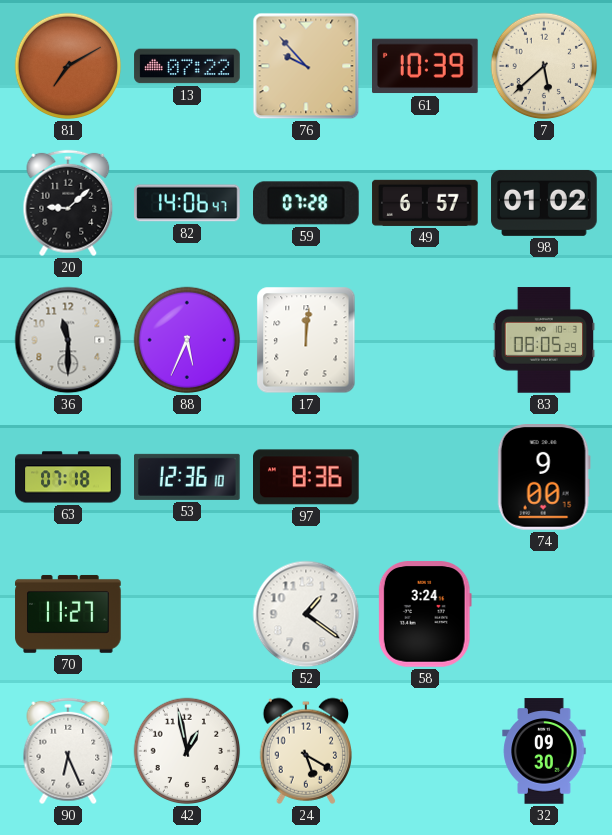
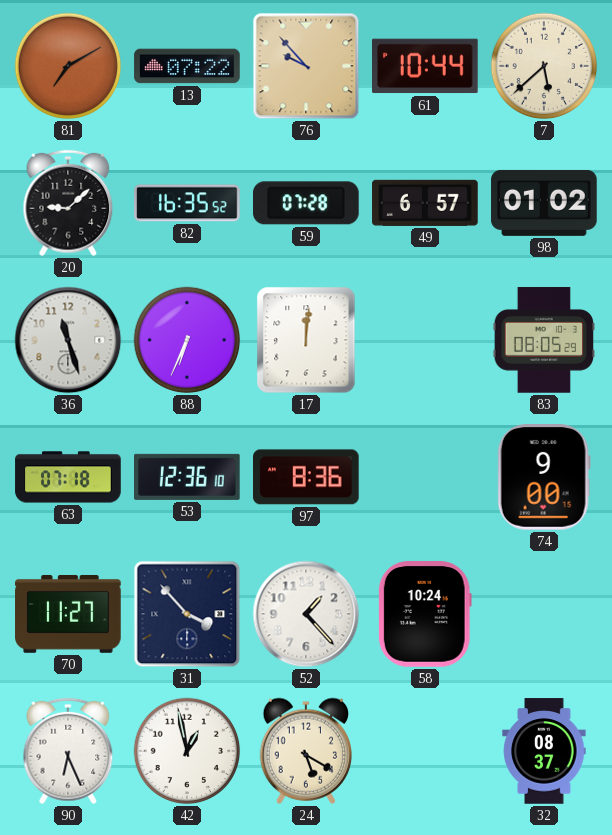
61: 10:39 -> 10:44 (426, 66)
82: 14:06 -> 16:35 (187, 203)
36: 11:30 -> 11:27 (68, 340)
88: 5:34 -> 6:34 (187, 340)
31: none -> 3:53 (187, 614)
52: 1:21 -> 1:23 (306, 614)
58: 3:24 -> 10:24 (425, 614)
32: 09:30 -> 08:37 (544, 751)
